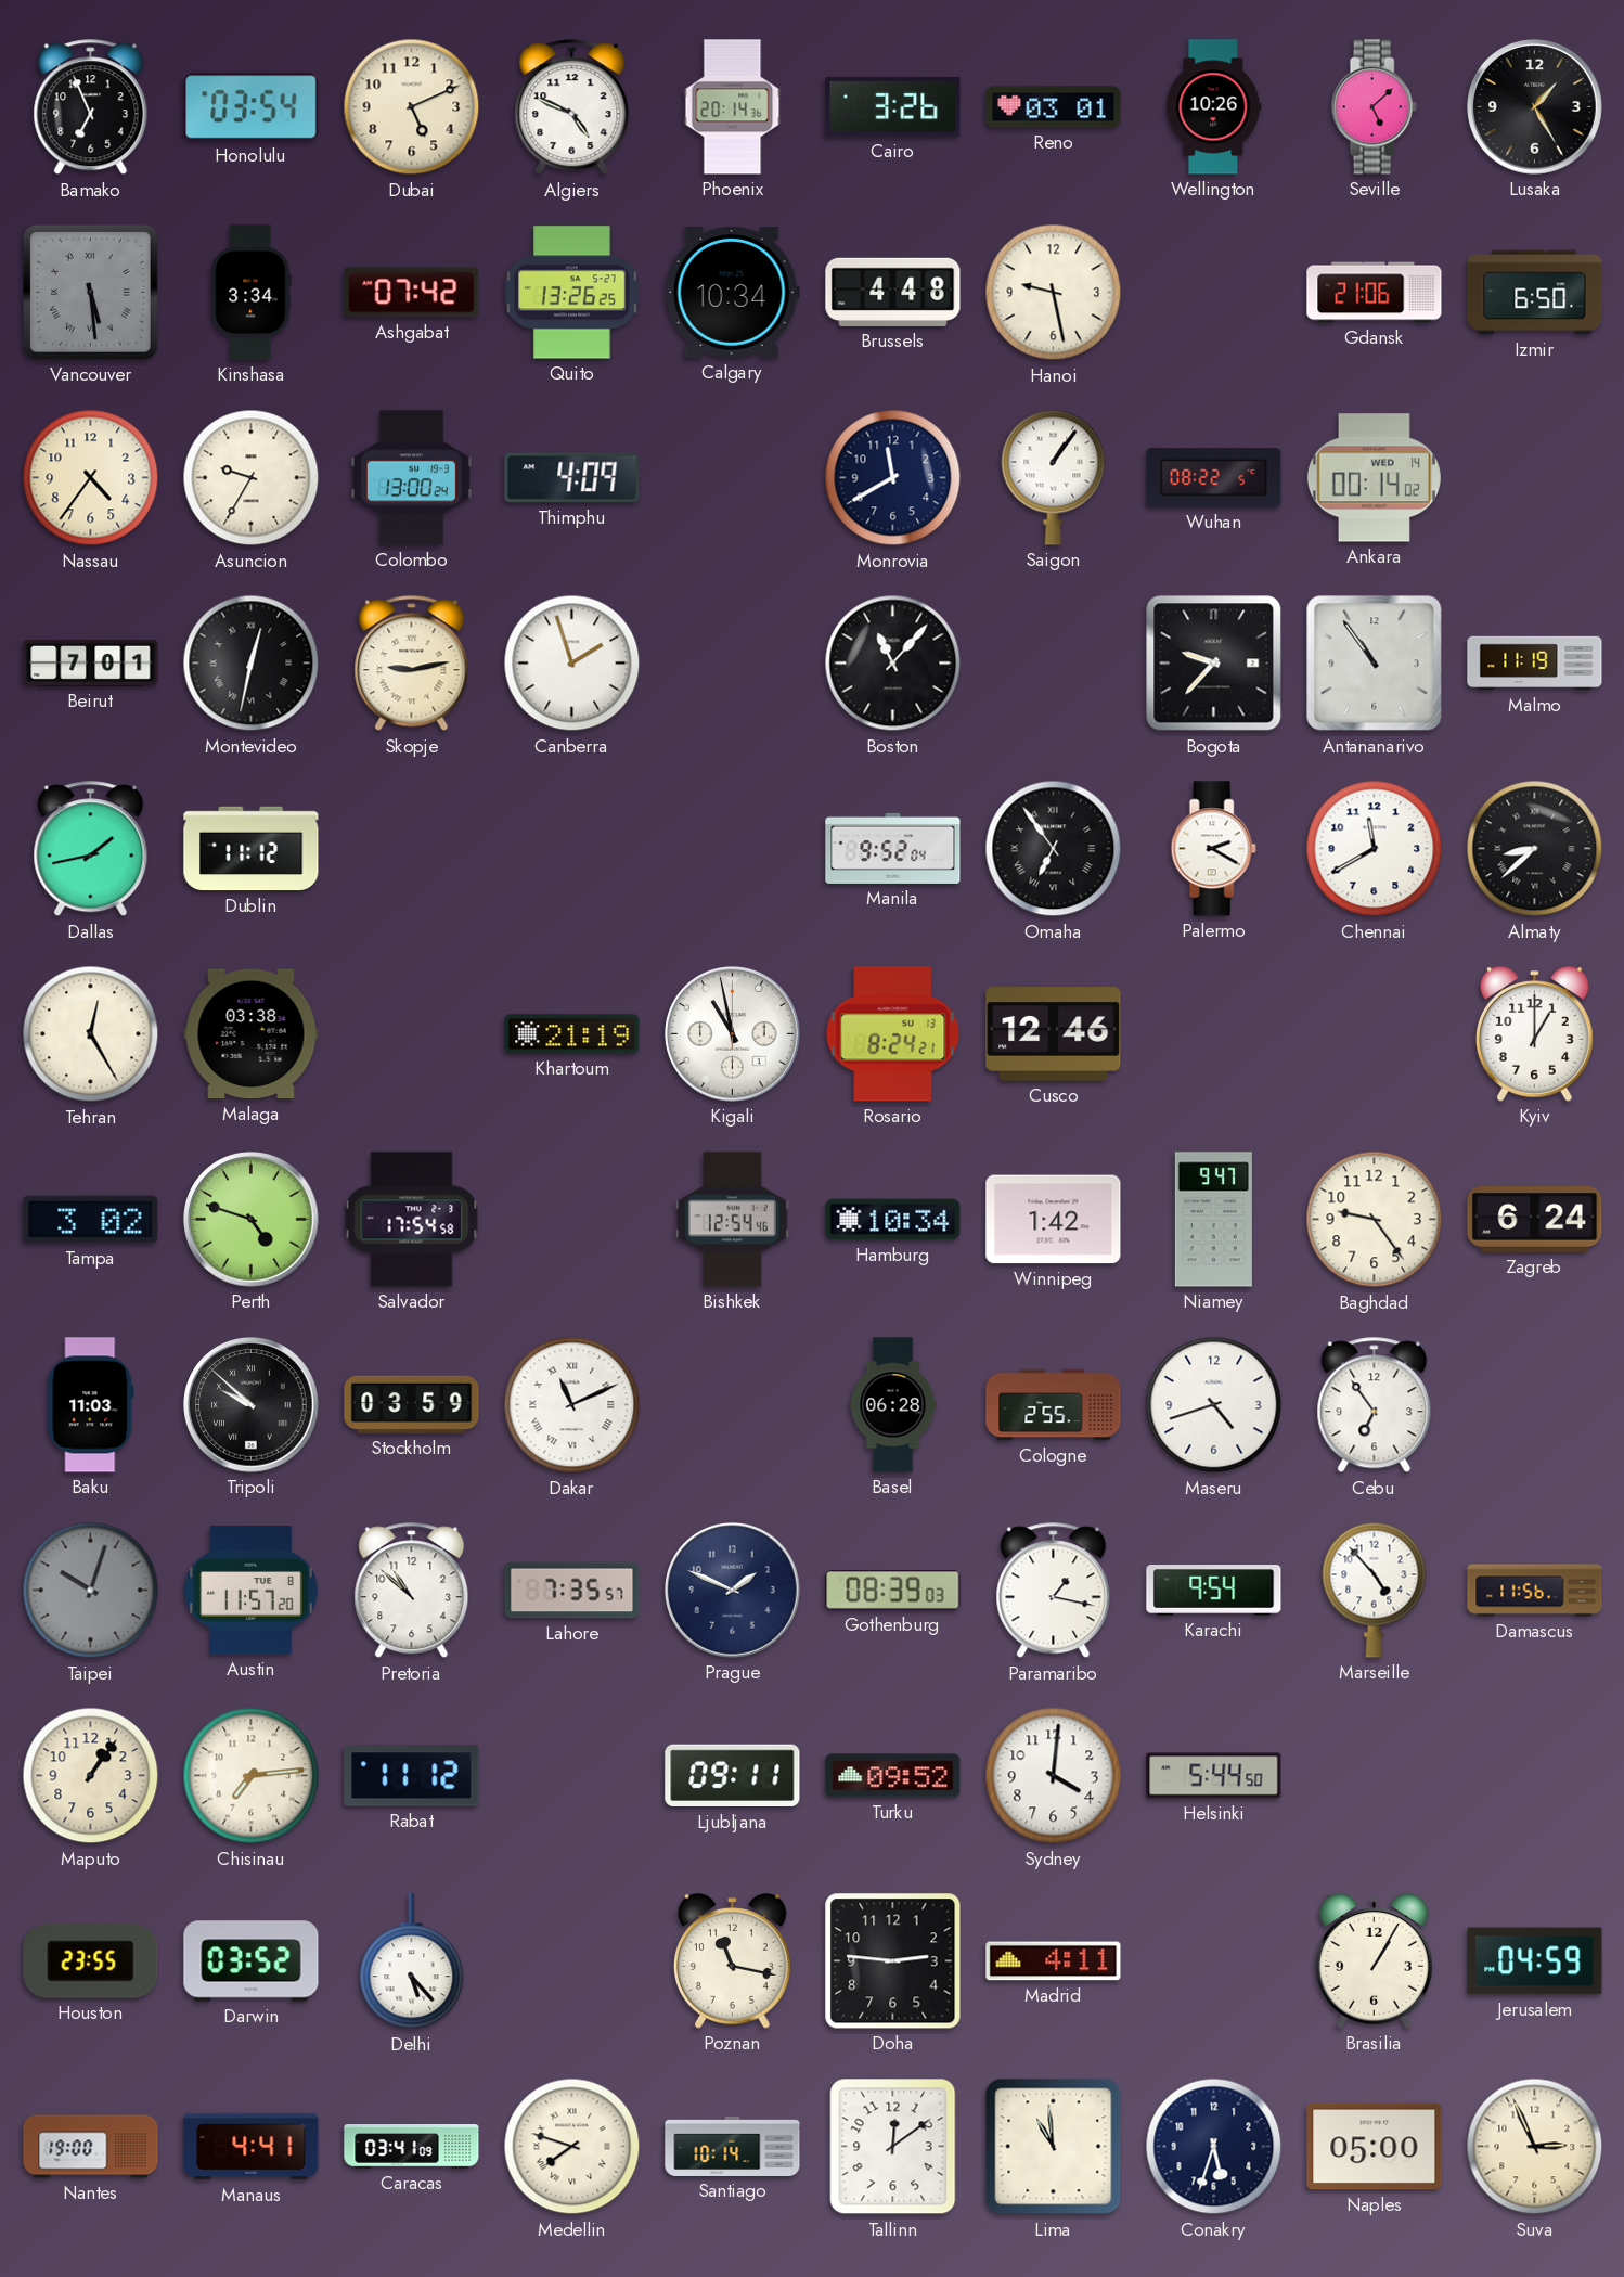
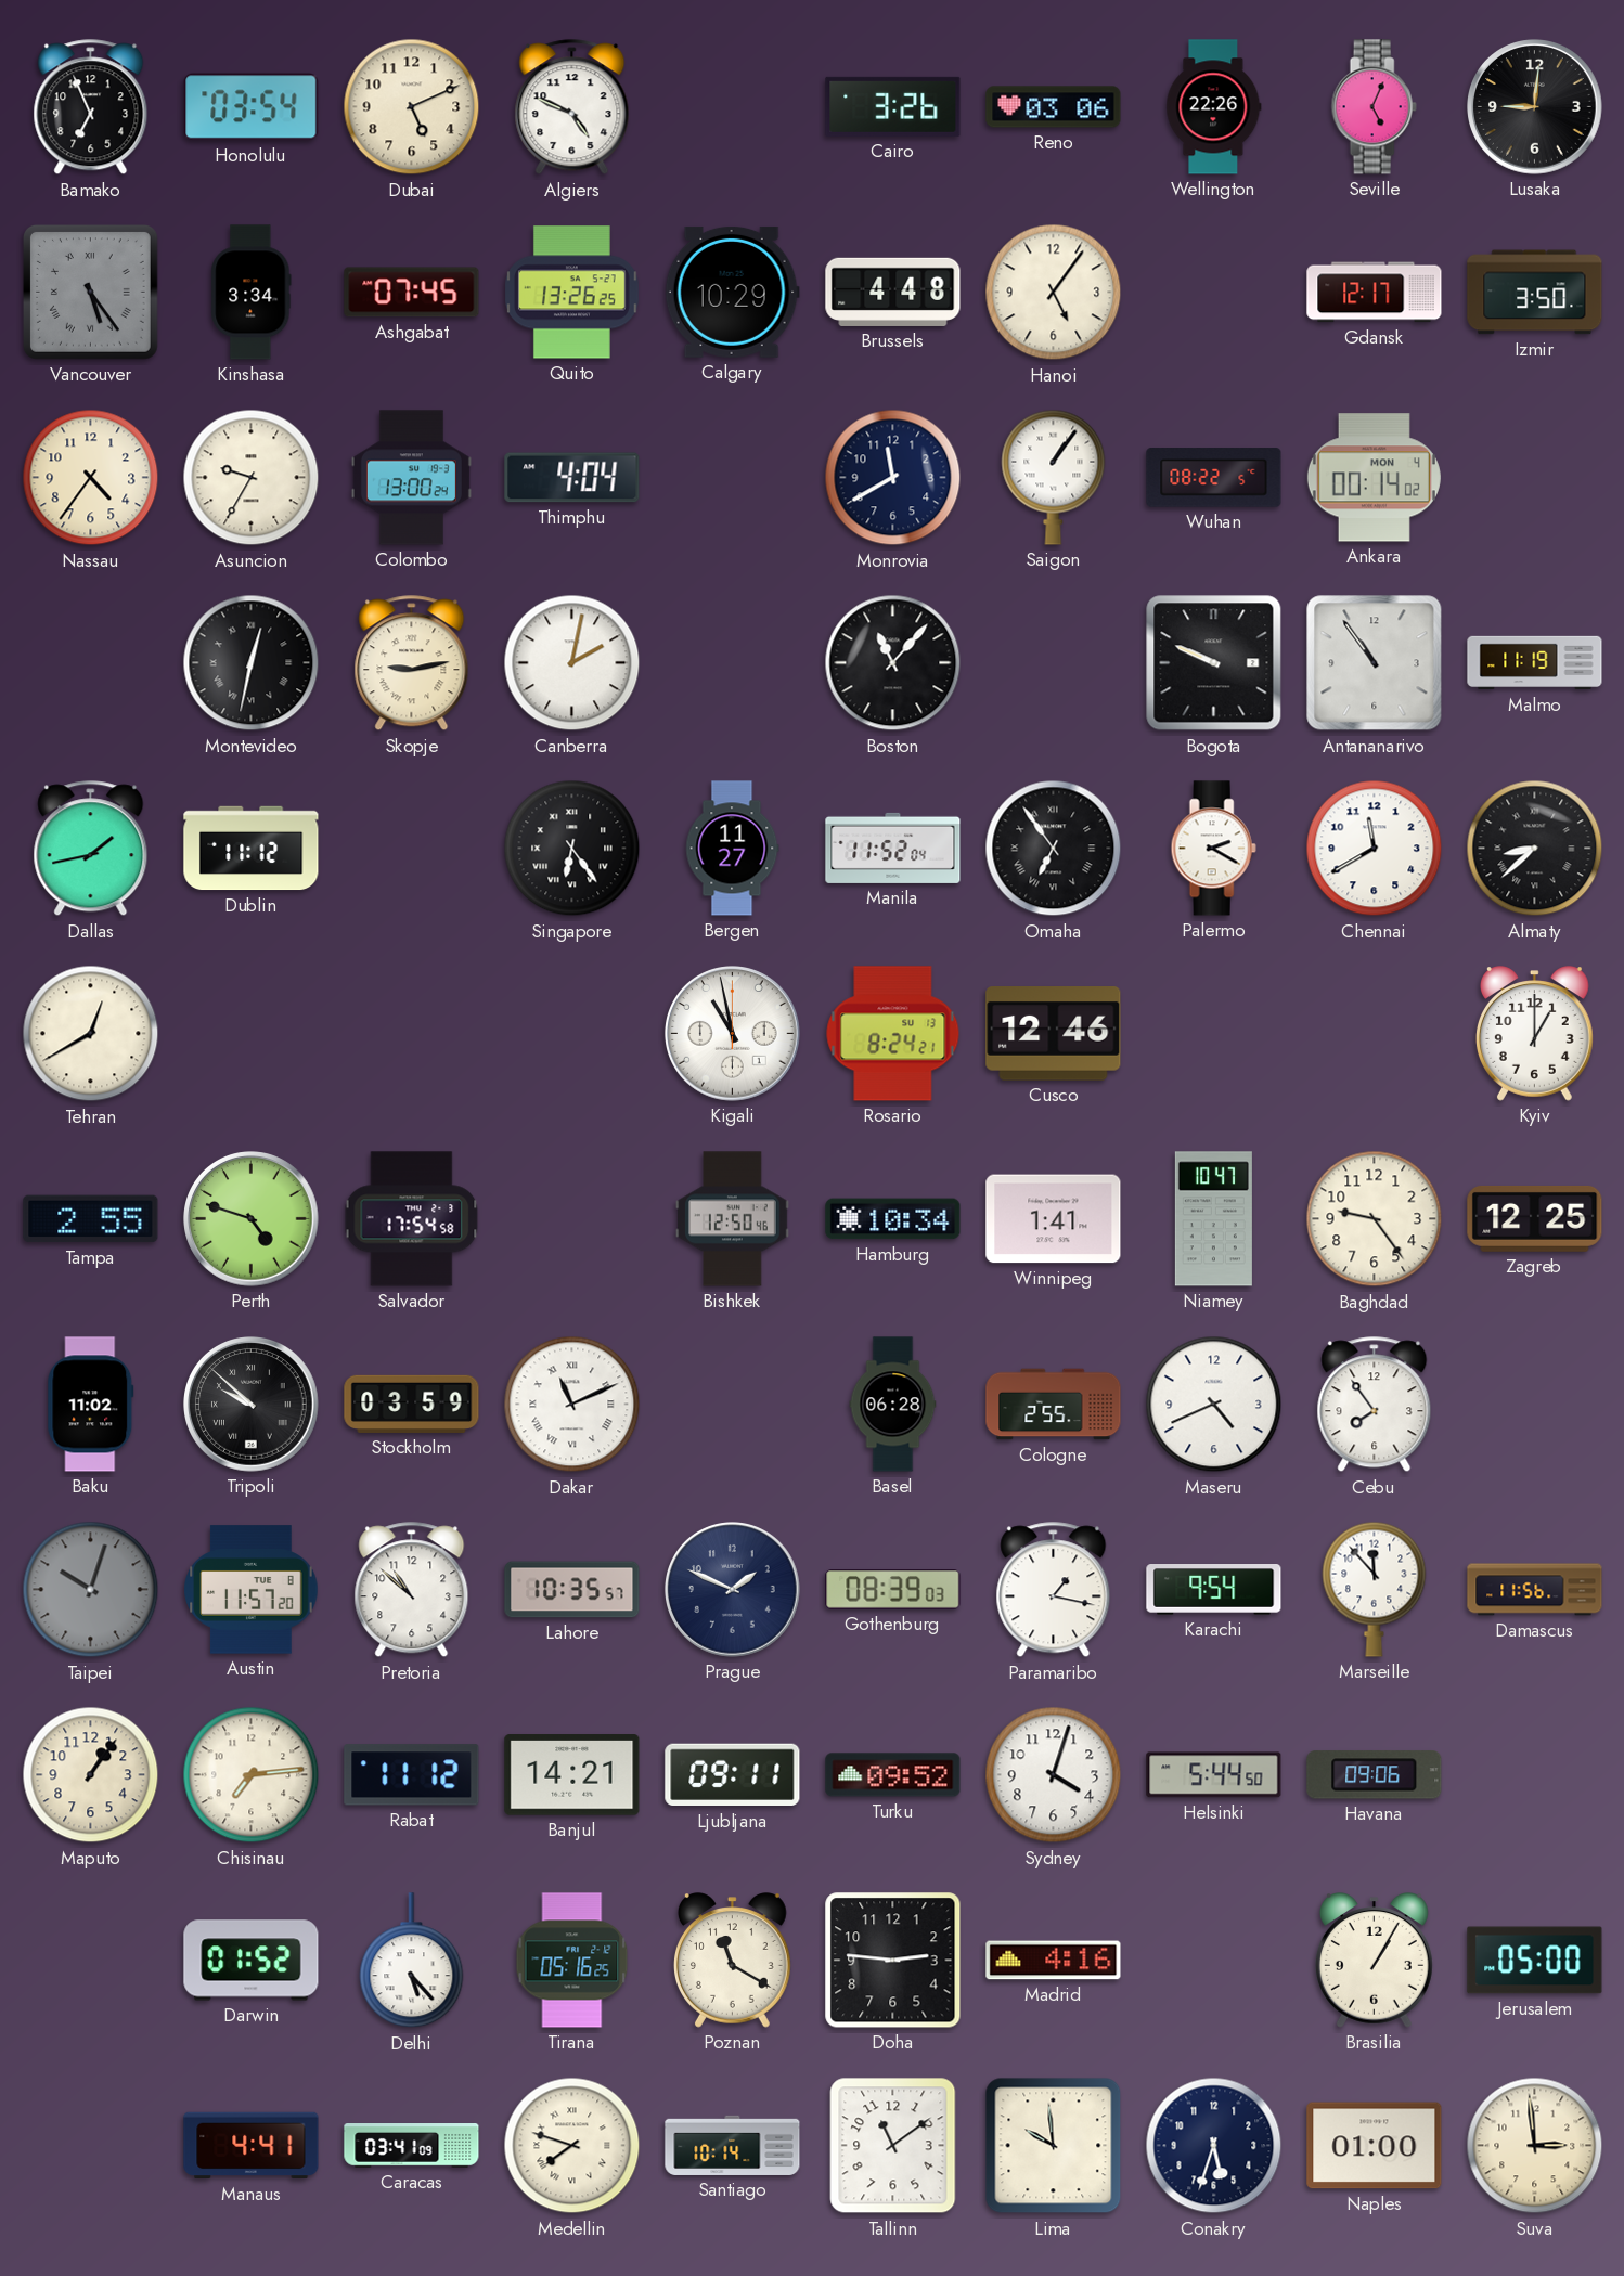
Phoenix: 20:14 -> none (733, 107)
Reno: 03:01 -> 03:06 (1054, 107)
Wellington: 10:26 -> 22:26 (1214, 107)
Seville: 5:08 -> 5:04 (1374, 107)
Lusaka: 1:25 -> 9:01 (1535, 107)
Vancouver: 5:29 -> 5:24 (90, 292)
Ashgabat: 07:42 -> 07:45 (412, 293)
Calgary: 10:34 -> 10:29 (732, 292)
Hanoi: 9:28 -> 5:06 (1054, 293)
Gdansk: 21:06 -> 12:17 (1375, 293)
Izmir: 6:50 -> 3:50 (1535, 293)
Thimphu: 4:09 -> 4:04 (572, 478)
Ankara date: WED 14 -> MON 4 (1374, 478)
Beirut: 7:01 -> none (91, 662)
Canberra: 1:57 -> 2:02 (572, 663)
Bogota: 9:37 -> 9:49 (1214, 663)
Singapore: none -> 6:24 (572, 849)
Bergen: none -> 11:27 (732, 849)
Manila: 9:52 -> 11:52 (893, 848)
Tehran: 12:25 -> 12:40 (91, 1034)
Malaga: 03:38 -> none (252, 1034)
Khartoum: 21:19 -> none (572, 1034)
Tampa: 3:02 -> 2:55 (91, 1219)
Bishkek: 12:54 -> 12:50 (733, 1219)
Winnipeg: 1:42 -> 1:41 (1054, 1219)
Niamey: 9:47 -> 10:47 (1213, 1219)
Zagreb: 6:24 -> 12:25 (1535, 1218)
Baku: 11:03 -> 11:02 (91, 1405)
Maseru: 4:42 -> 4:41 (1214, 1405)
Cebu: 6:54 -> 7:54 (1375, 1405)
Lahore: 7:35 -> 10:35 (572, 1590)
Marseille: 4:53 -> 11:53 (1375, 1589)
Banjul: none -> 14:21 (572, 1775)
Sydney: 4:01 -> 4:03 (1054, 1775)
Havana: none -> 09:06 (1375, 1775)
Houston: 23:55 -> none (91, 1961)
Darwin: 03:52 -> 01:52 (252, 1961)
Tirana: none -> 05:16 (572, 1961)
Poznan: 11:17 -> 11:20 (733, 1961)
Madrid: 4:11 -> 4:16 (1054, 1961)
Jerusalem: 04:59 -> 05:00 (1535, 1961)
Nantes: 19:00 -> none (91, 2147)
Tallinn: 12:09 -> 11:09 (893, 2146)
Lima: 10:59 -> 9:59 (1054, 2146)
Naples: 05:00 -> 01:00 (1375, 2146)
Suva: 2:56 -> 2:59 (1535, 2146)
